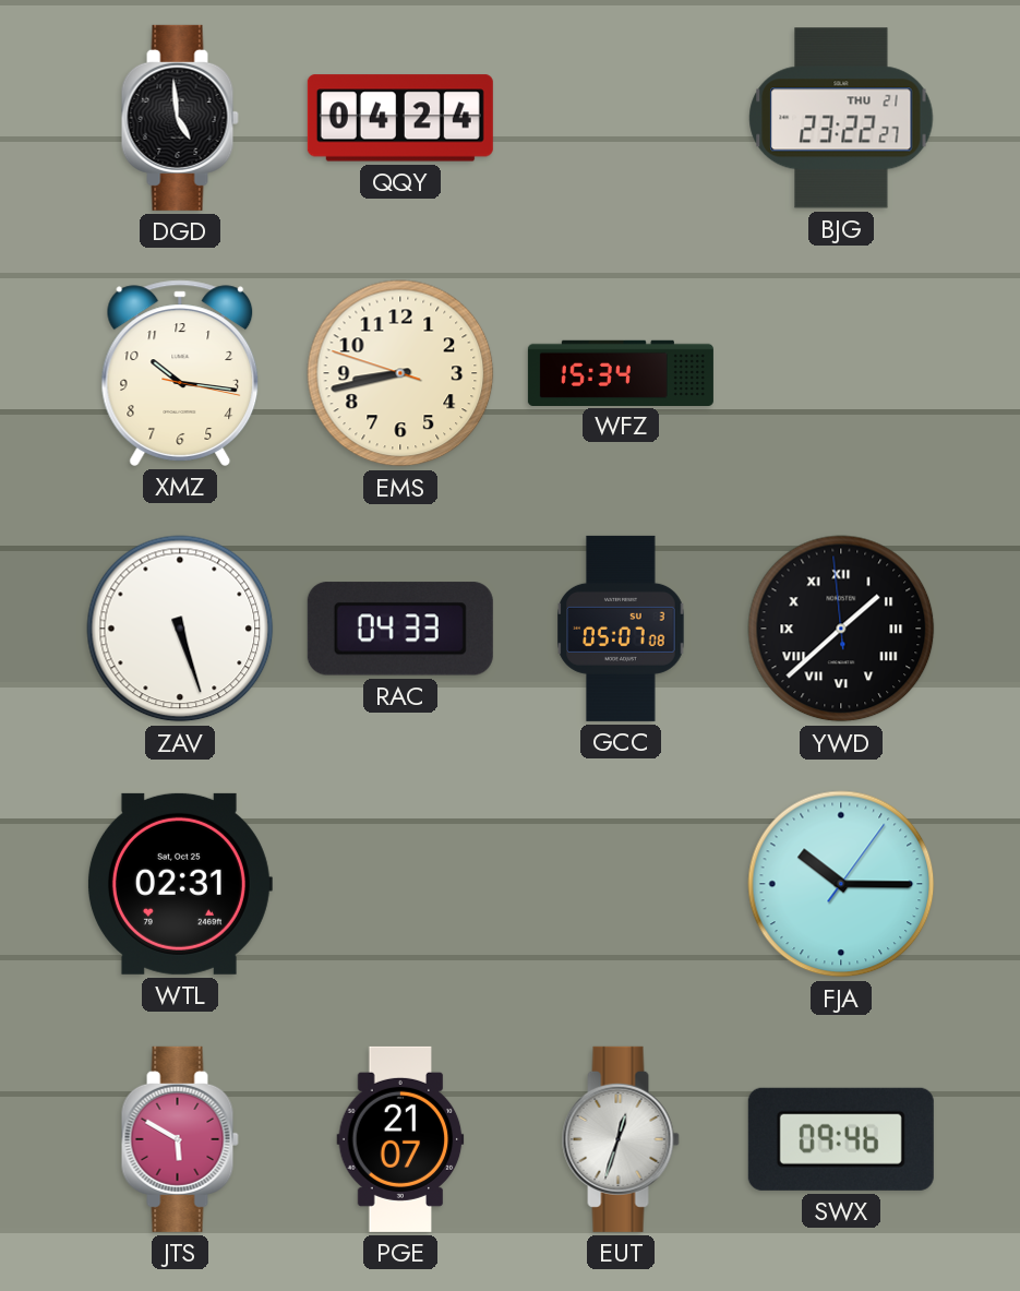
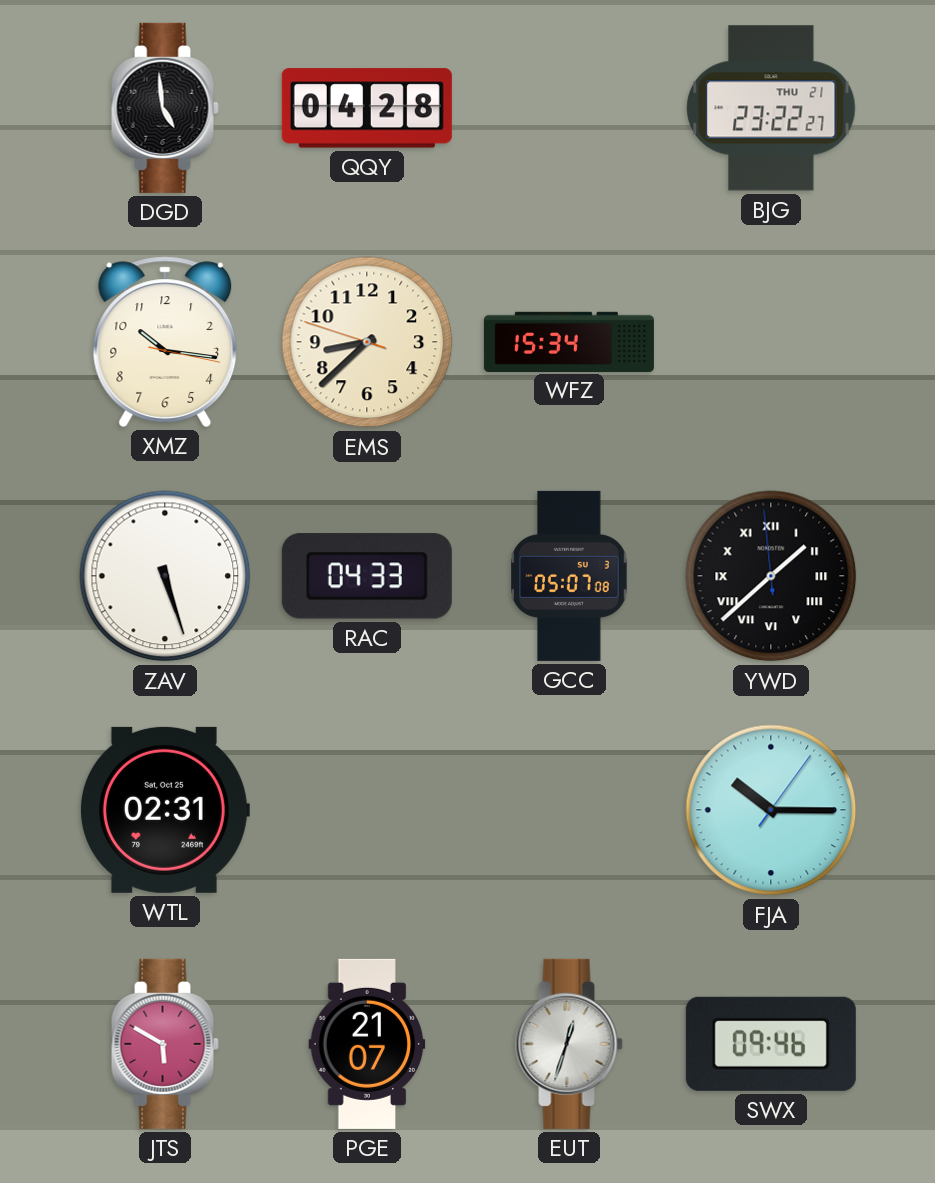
QQY: 04:24 -> 04:28 (367, 108)
EMS: 8:42 -> 8:37 (367, 342)
